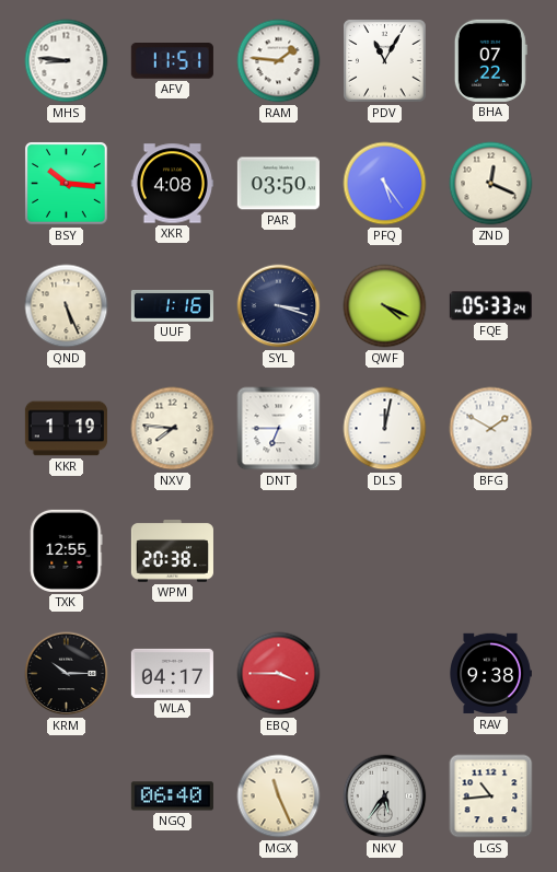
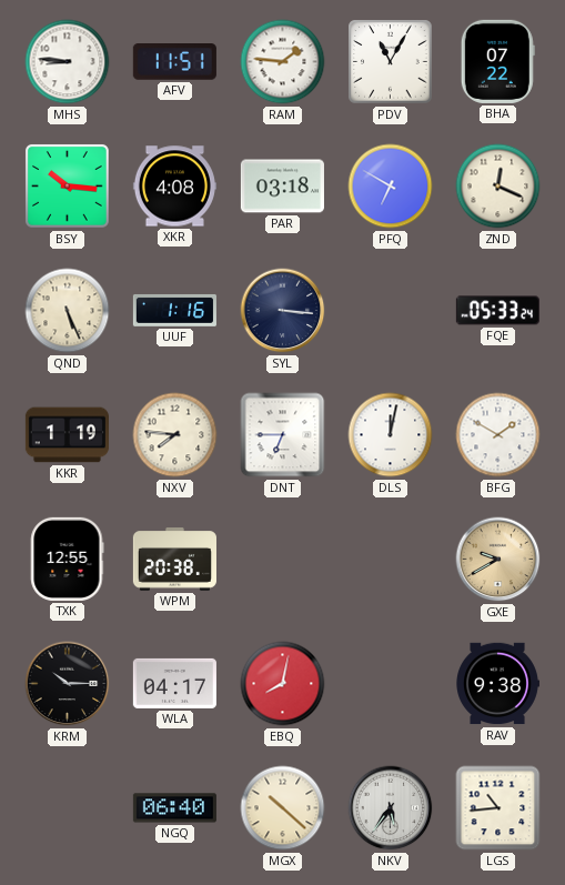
PAR: 03:50 -> 03:18 (282, 187)
PFQ: 5:24 -> 6:50 (391, 187)
SYL: 3:18 -> 3:16 (283, 311)
QWF: 4:19 -> none (385, 306)
GXE: none -> 9:40 (498, 560)
EBQ: 3:45 -> 8:02 (283, 684)
MGX: 11:26 -> 10:22 (283, 808)
